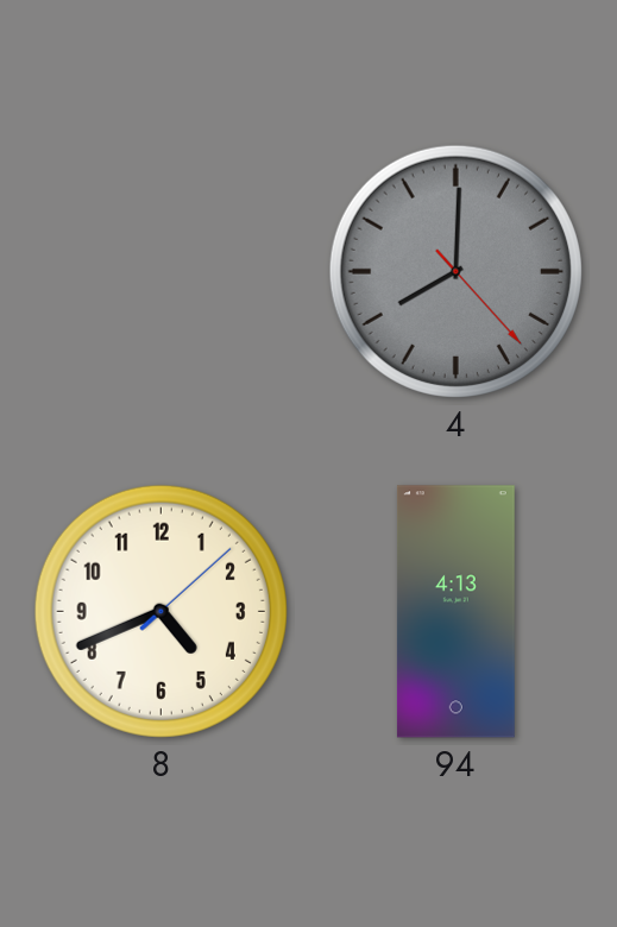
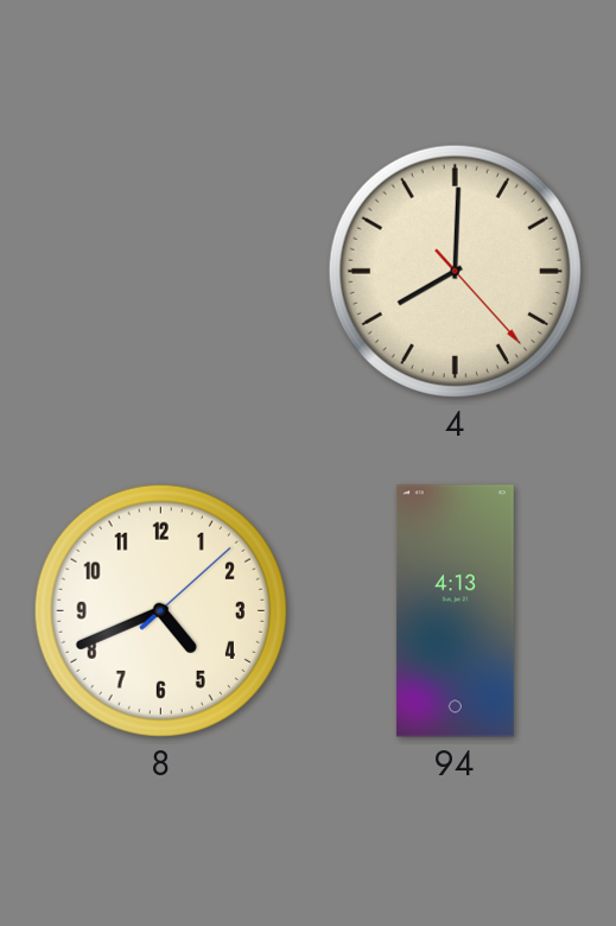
4 dial: grey -> cream (455, 271)
